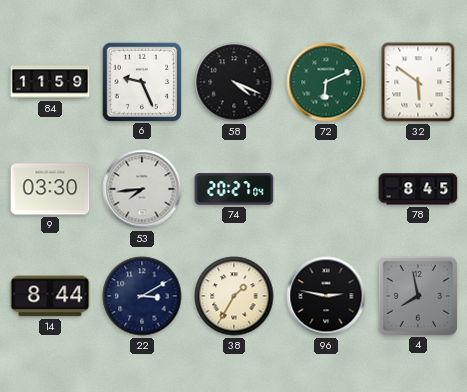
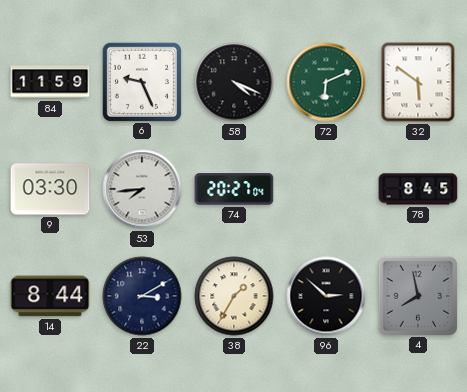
96: 2:47 -> 2:52 (326, 296)
